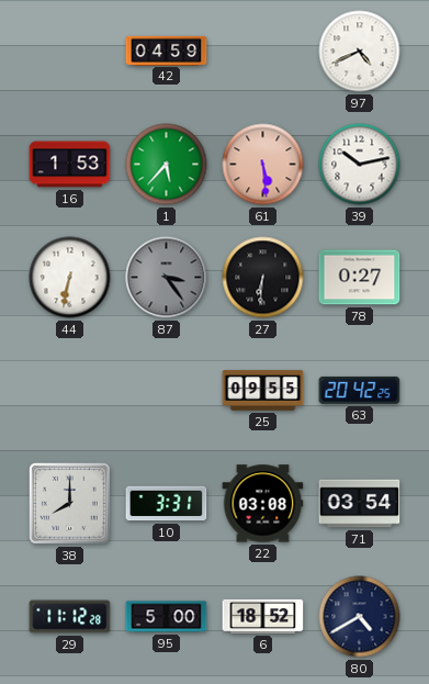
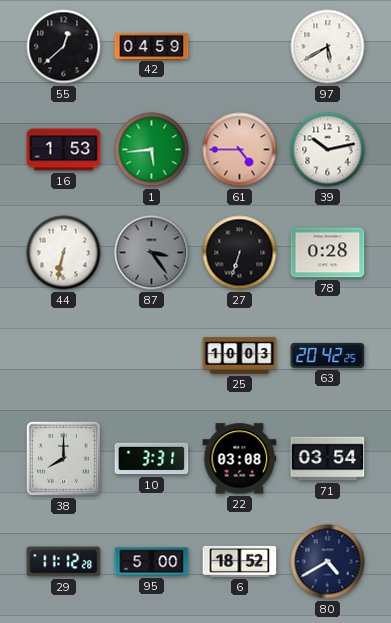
55: none -> 12:38 (64, 47)
97: 4:41 -> 5:40 (328, 47)
1: 5:37 -> 5:44 (152, 150)
61: 5:29 -> 4:45 (240, 150)
27: 6:31 -> 6:33 (240, 253)
78: 0:27 -> 0:28 (328, 253)
25: 09:55 -> 10:03 (240, 356)
